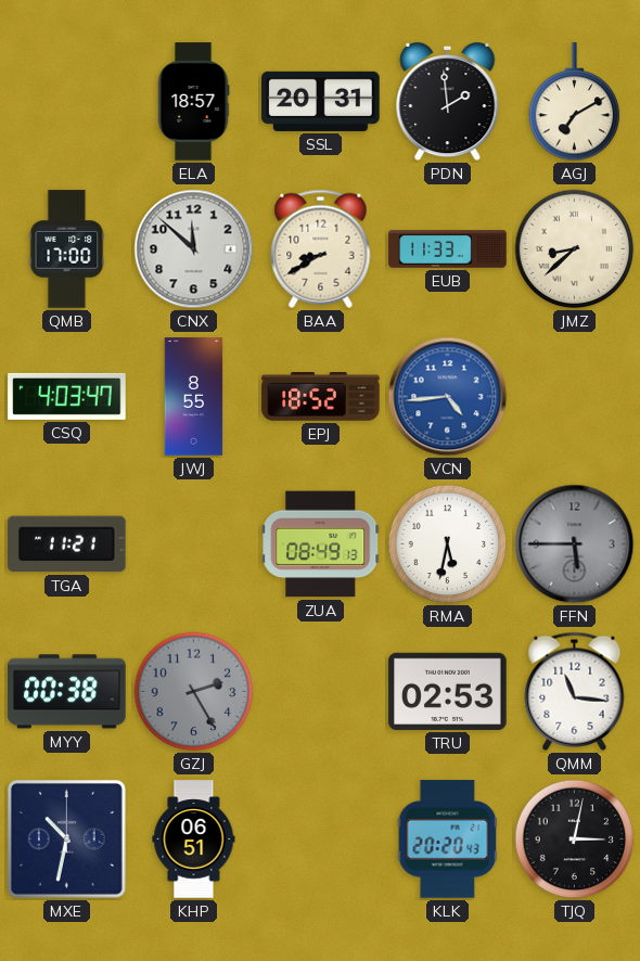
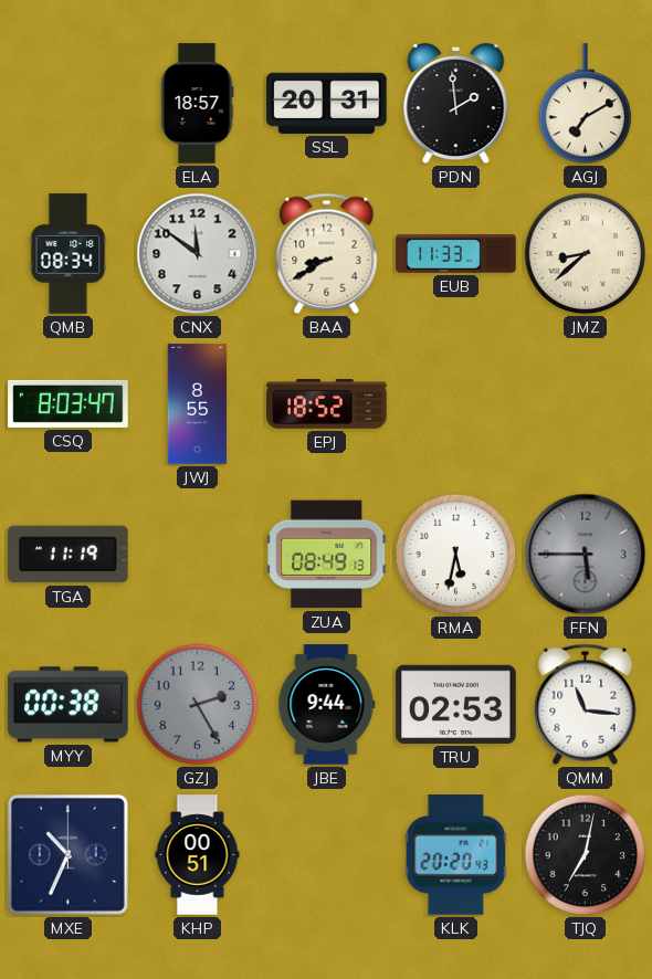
QMB: 17:00 -> 08:34 (69, 254)
CNX: 11:52 -> 11:51 (198, 254)
CSQ: 4:03 -> 8:03 (69, 403)
VCN: 4:44 -> none (448, 397)
TGA: 11:21 -> 11:19 (69, 555)
JBE: none -> 9:44 (327, 705)
MXE: 10:32 -> 10:34 (67, 854)
KHP: 06:51 -> 00:51 (198, 855)
TJQ: 3:02 -> 7:02 (586, 855)
